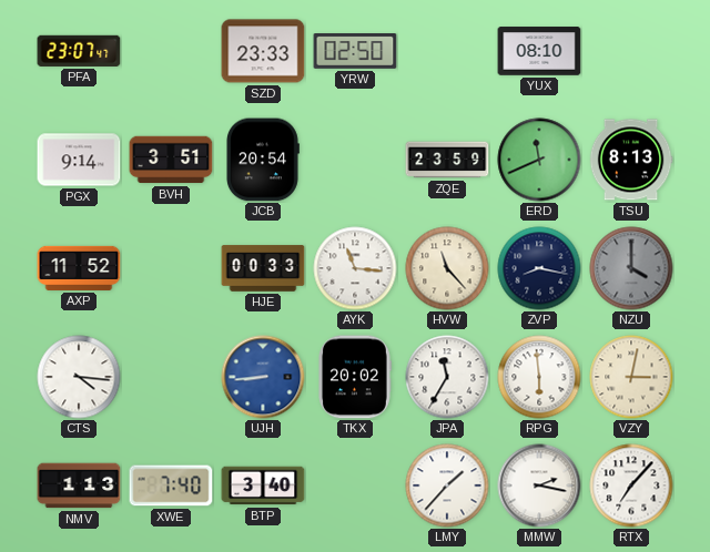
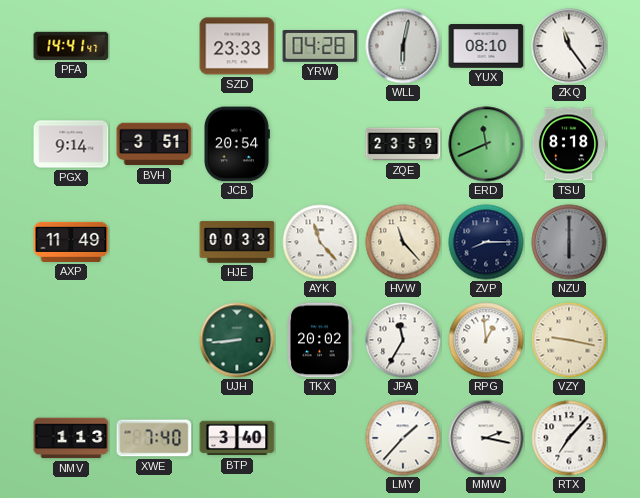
PFA: 23:07 -> 14:41 (71, 46)
YRW: 02:50 -> 04:28 (320, 46)
WLL: none -> 6:02 (403, 46)
ZKQ: none -> 11:24 (569, 46)
TSU: 8:13 -> 8:18 (569, 144)
AXP: 11:52 -> 11:49 (71, 242)
AYK: 11:16 -> 11:23 (320, 242)
ZVP: 8:17 -> 8:15 (486, 242)
NZU: 4:00 -> 6:00 (569, 242)
CTS: 4:16 -> none (79, 377)
UJH dial: blue -> green (237, 340)
RPG: 5:59 -> 12:59 (486, 340)
VZY: 3:02 -> 9:17 (569, 340)
